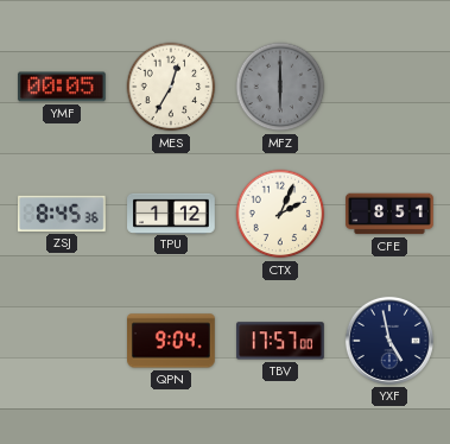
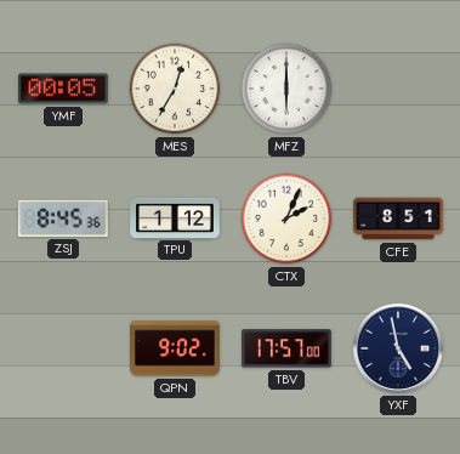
MFZ dial: grey -> white (286, 89)
QPN: 9:04 -> 9:02 (176, 348)
